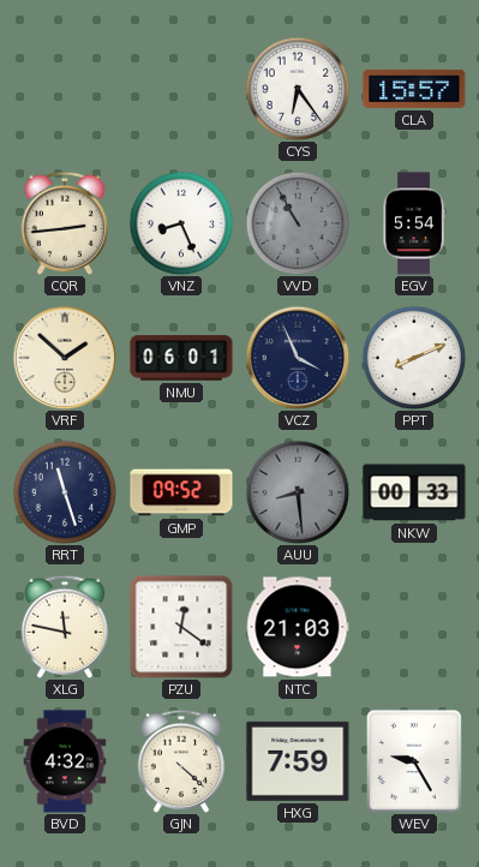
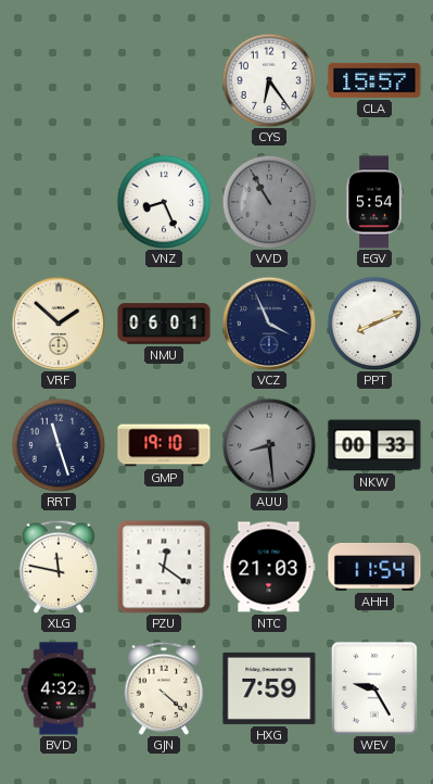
CQR: 2:44 -> none (65, 223)
GMP: 09:52 -> 19:10 (164, 445)
AHH: none -> 11:54 (374, 567)
